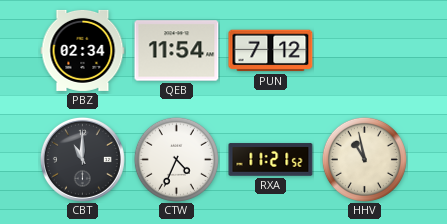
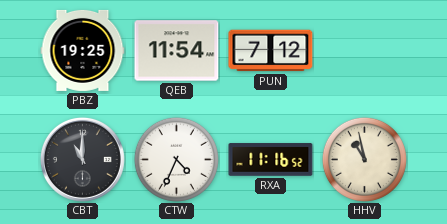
PBZ: 02:34 -> 19:25 (83, 50)
RXA: 11:21 -> 11:16 (271, 160)
